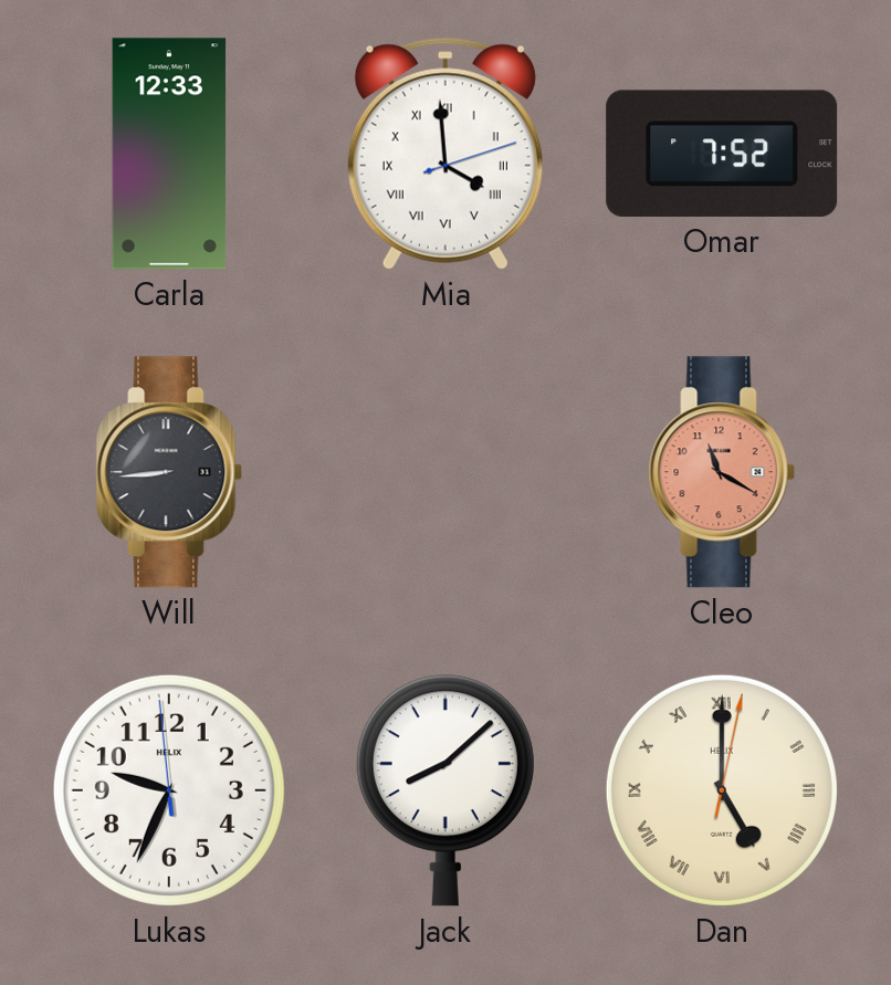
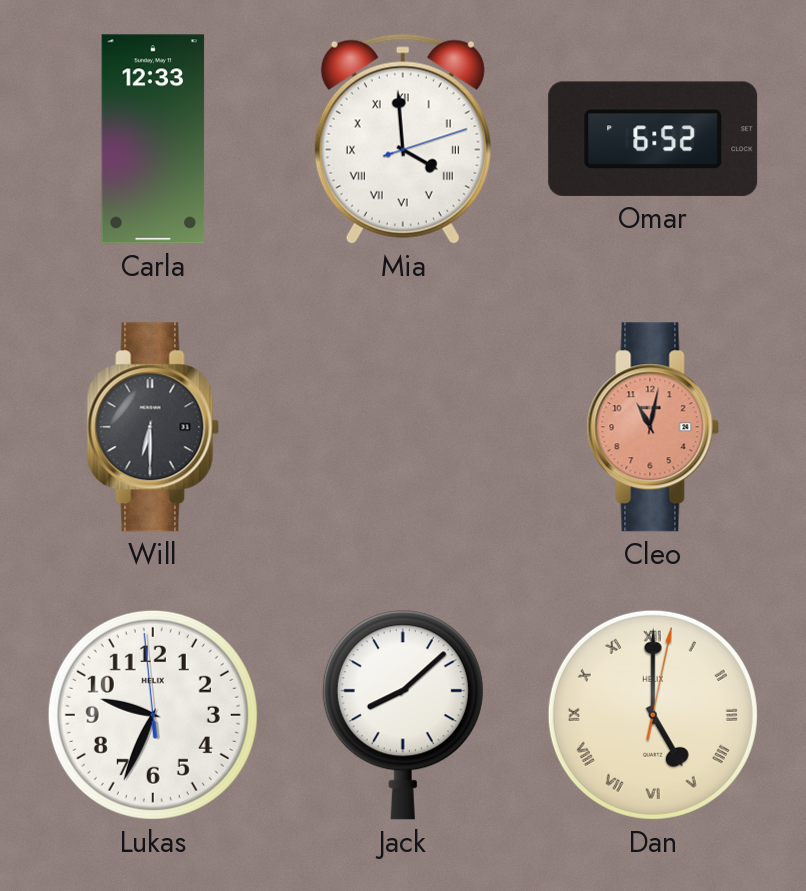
Omar: 7:52 -> 6:52 (653, 139)
Will: 8:44 -> 6:30 (153, 427)
Cleo: 11:20 -> 11:02 (653, 427)
